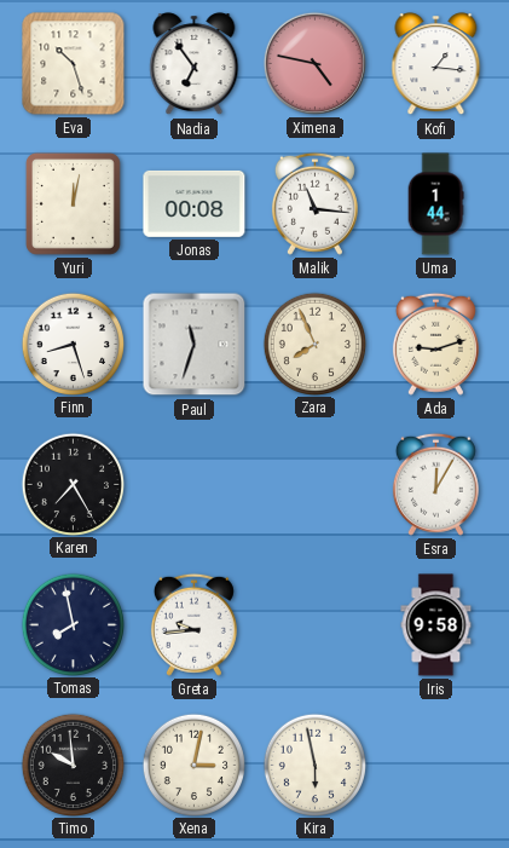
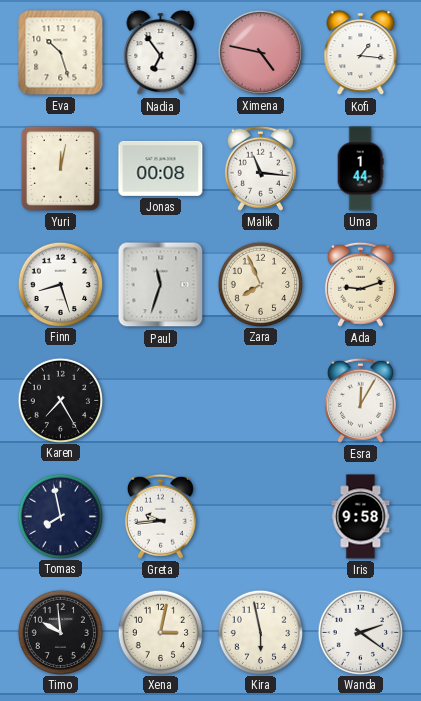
Wanda: none -> 2:21 (360, 632)
